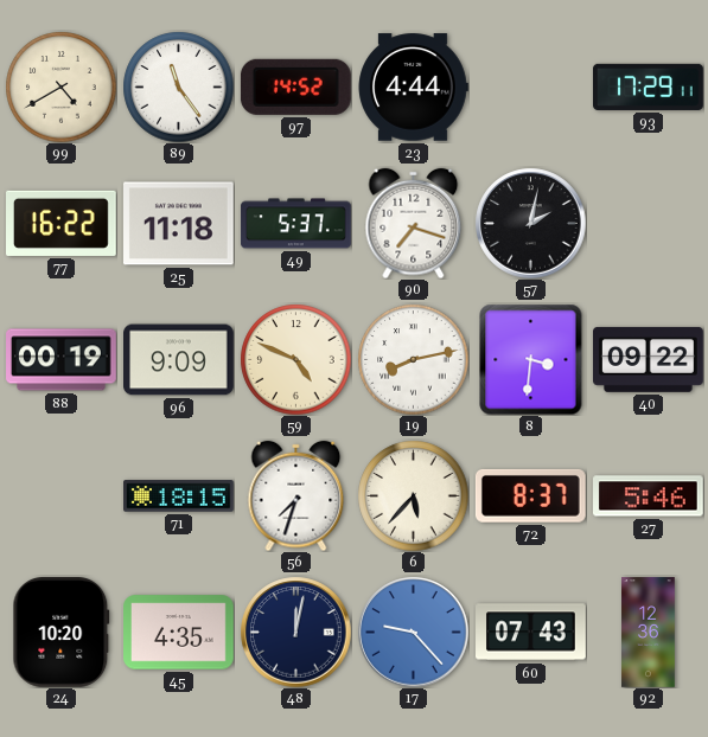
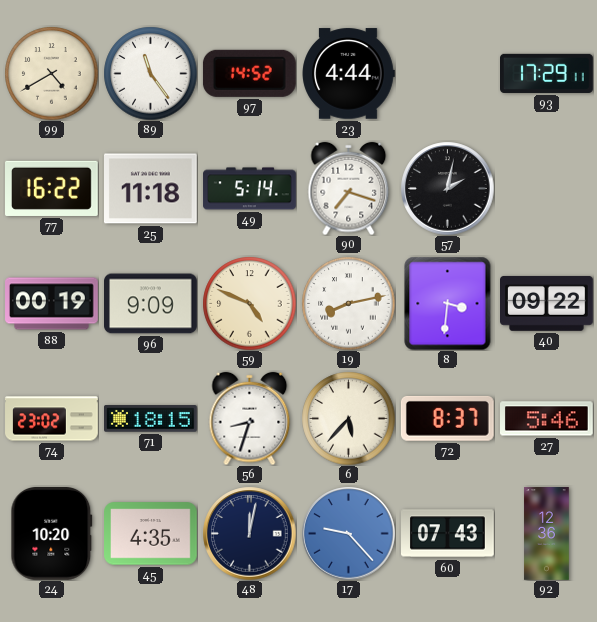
49: 5:37 -> 5:14 (250, 189)
74: none -> 23:02 (52, 419)
56: 7:33 -> 8:33 (250, 418)
